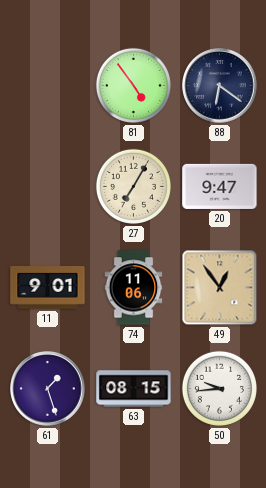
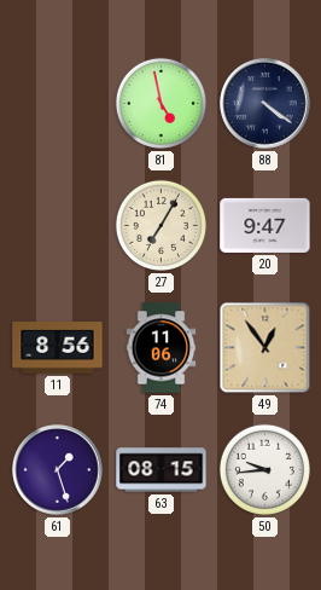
81: 4:54 -> 4:58 (160, 103)
88: 6:21 -> 4:21 (265, 104)
11: 9:01 -> 8:56 (58, 348)
